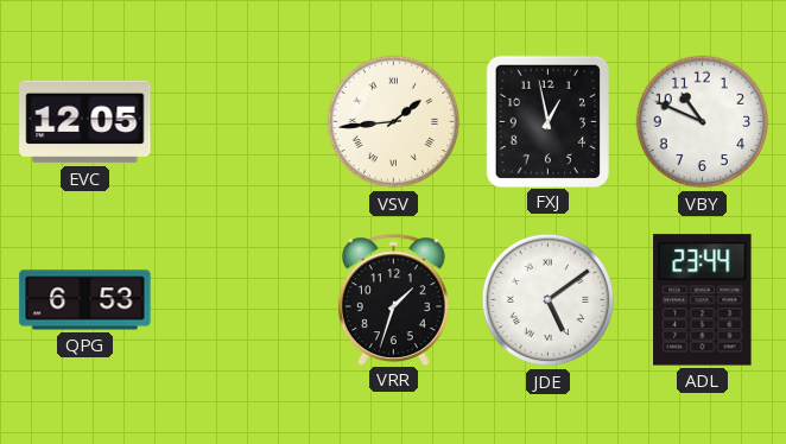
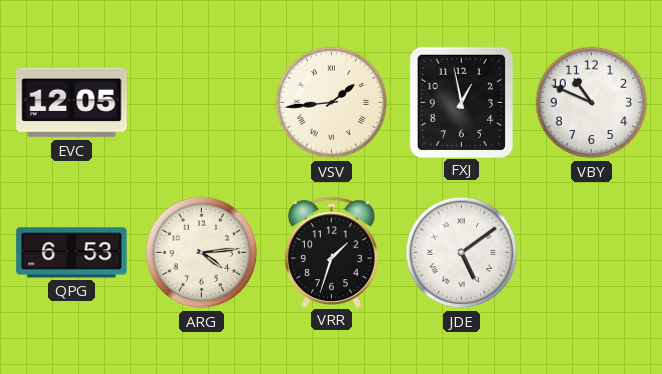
ARG: none -> 4:14 (202, 253)
ADL: 23:44 -> none (703, 300)
